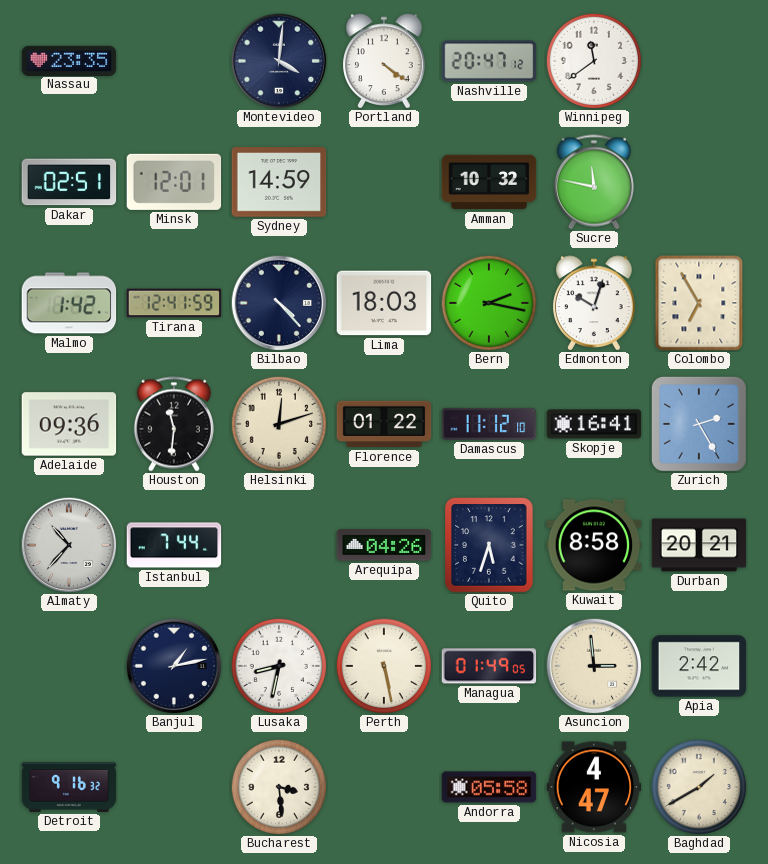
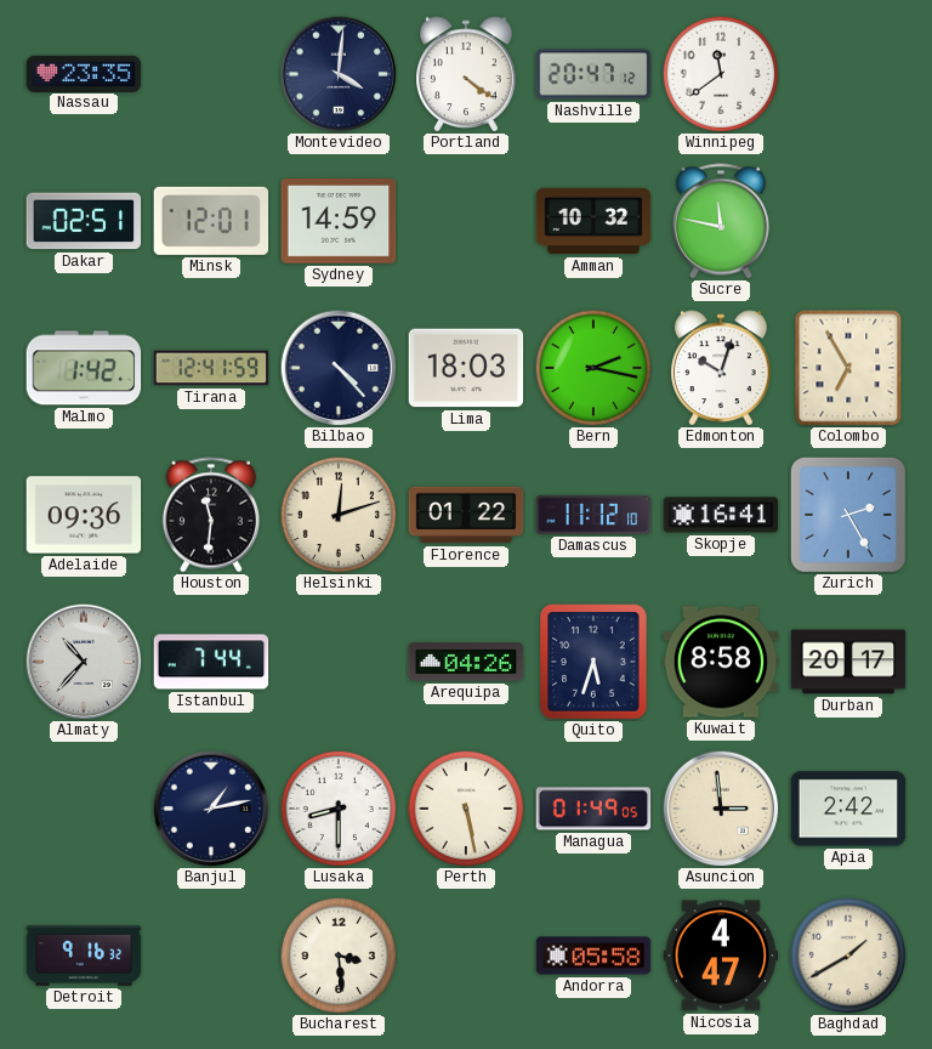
Durban: 20:21 -> 20:17 (848, 662)
Lusaka: 8:32 -> 8:30 (337, 807)
